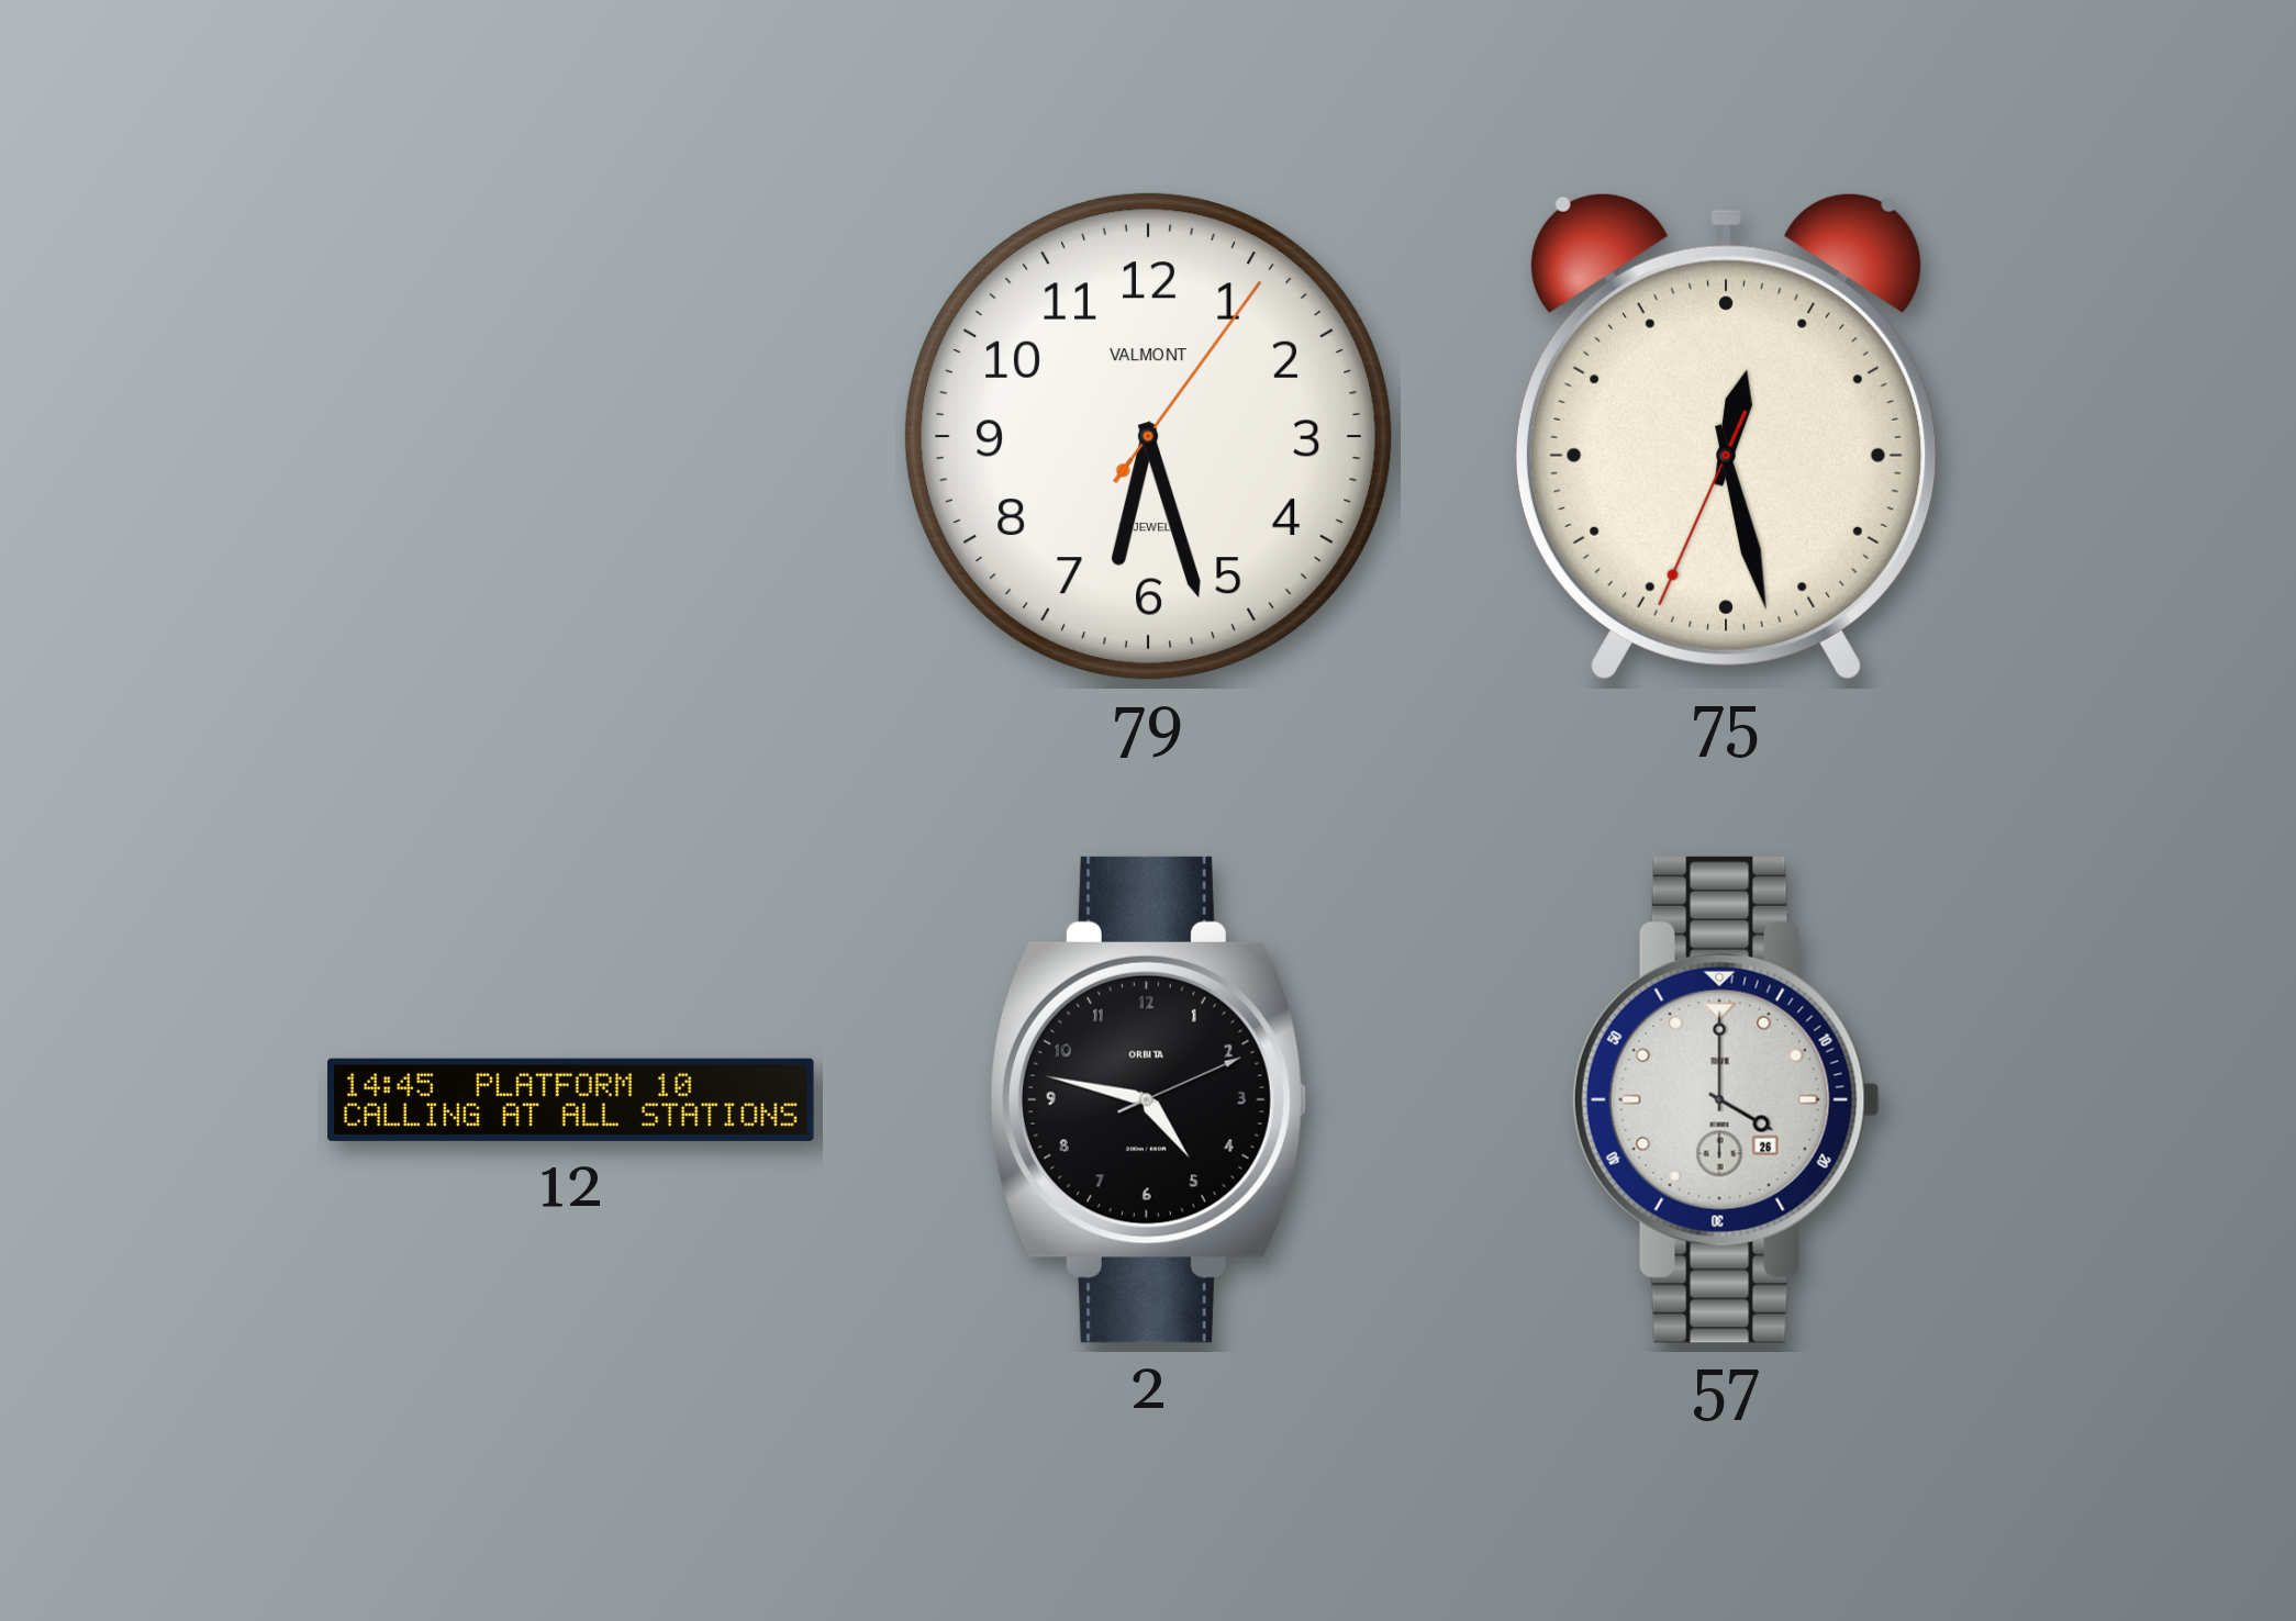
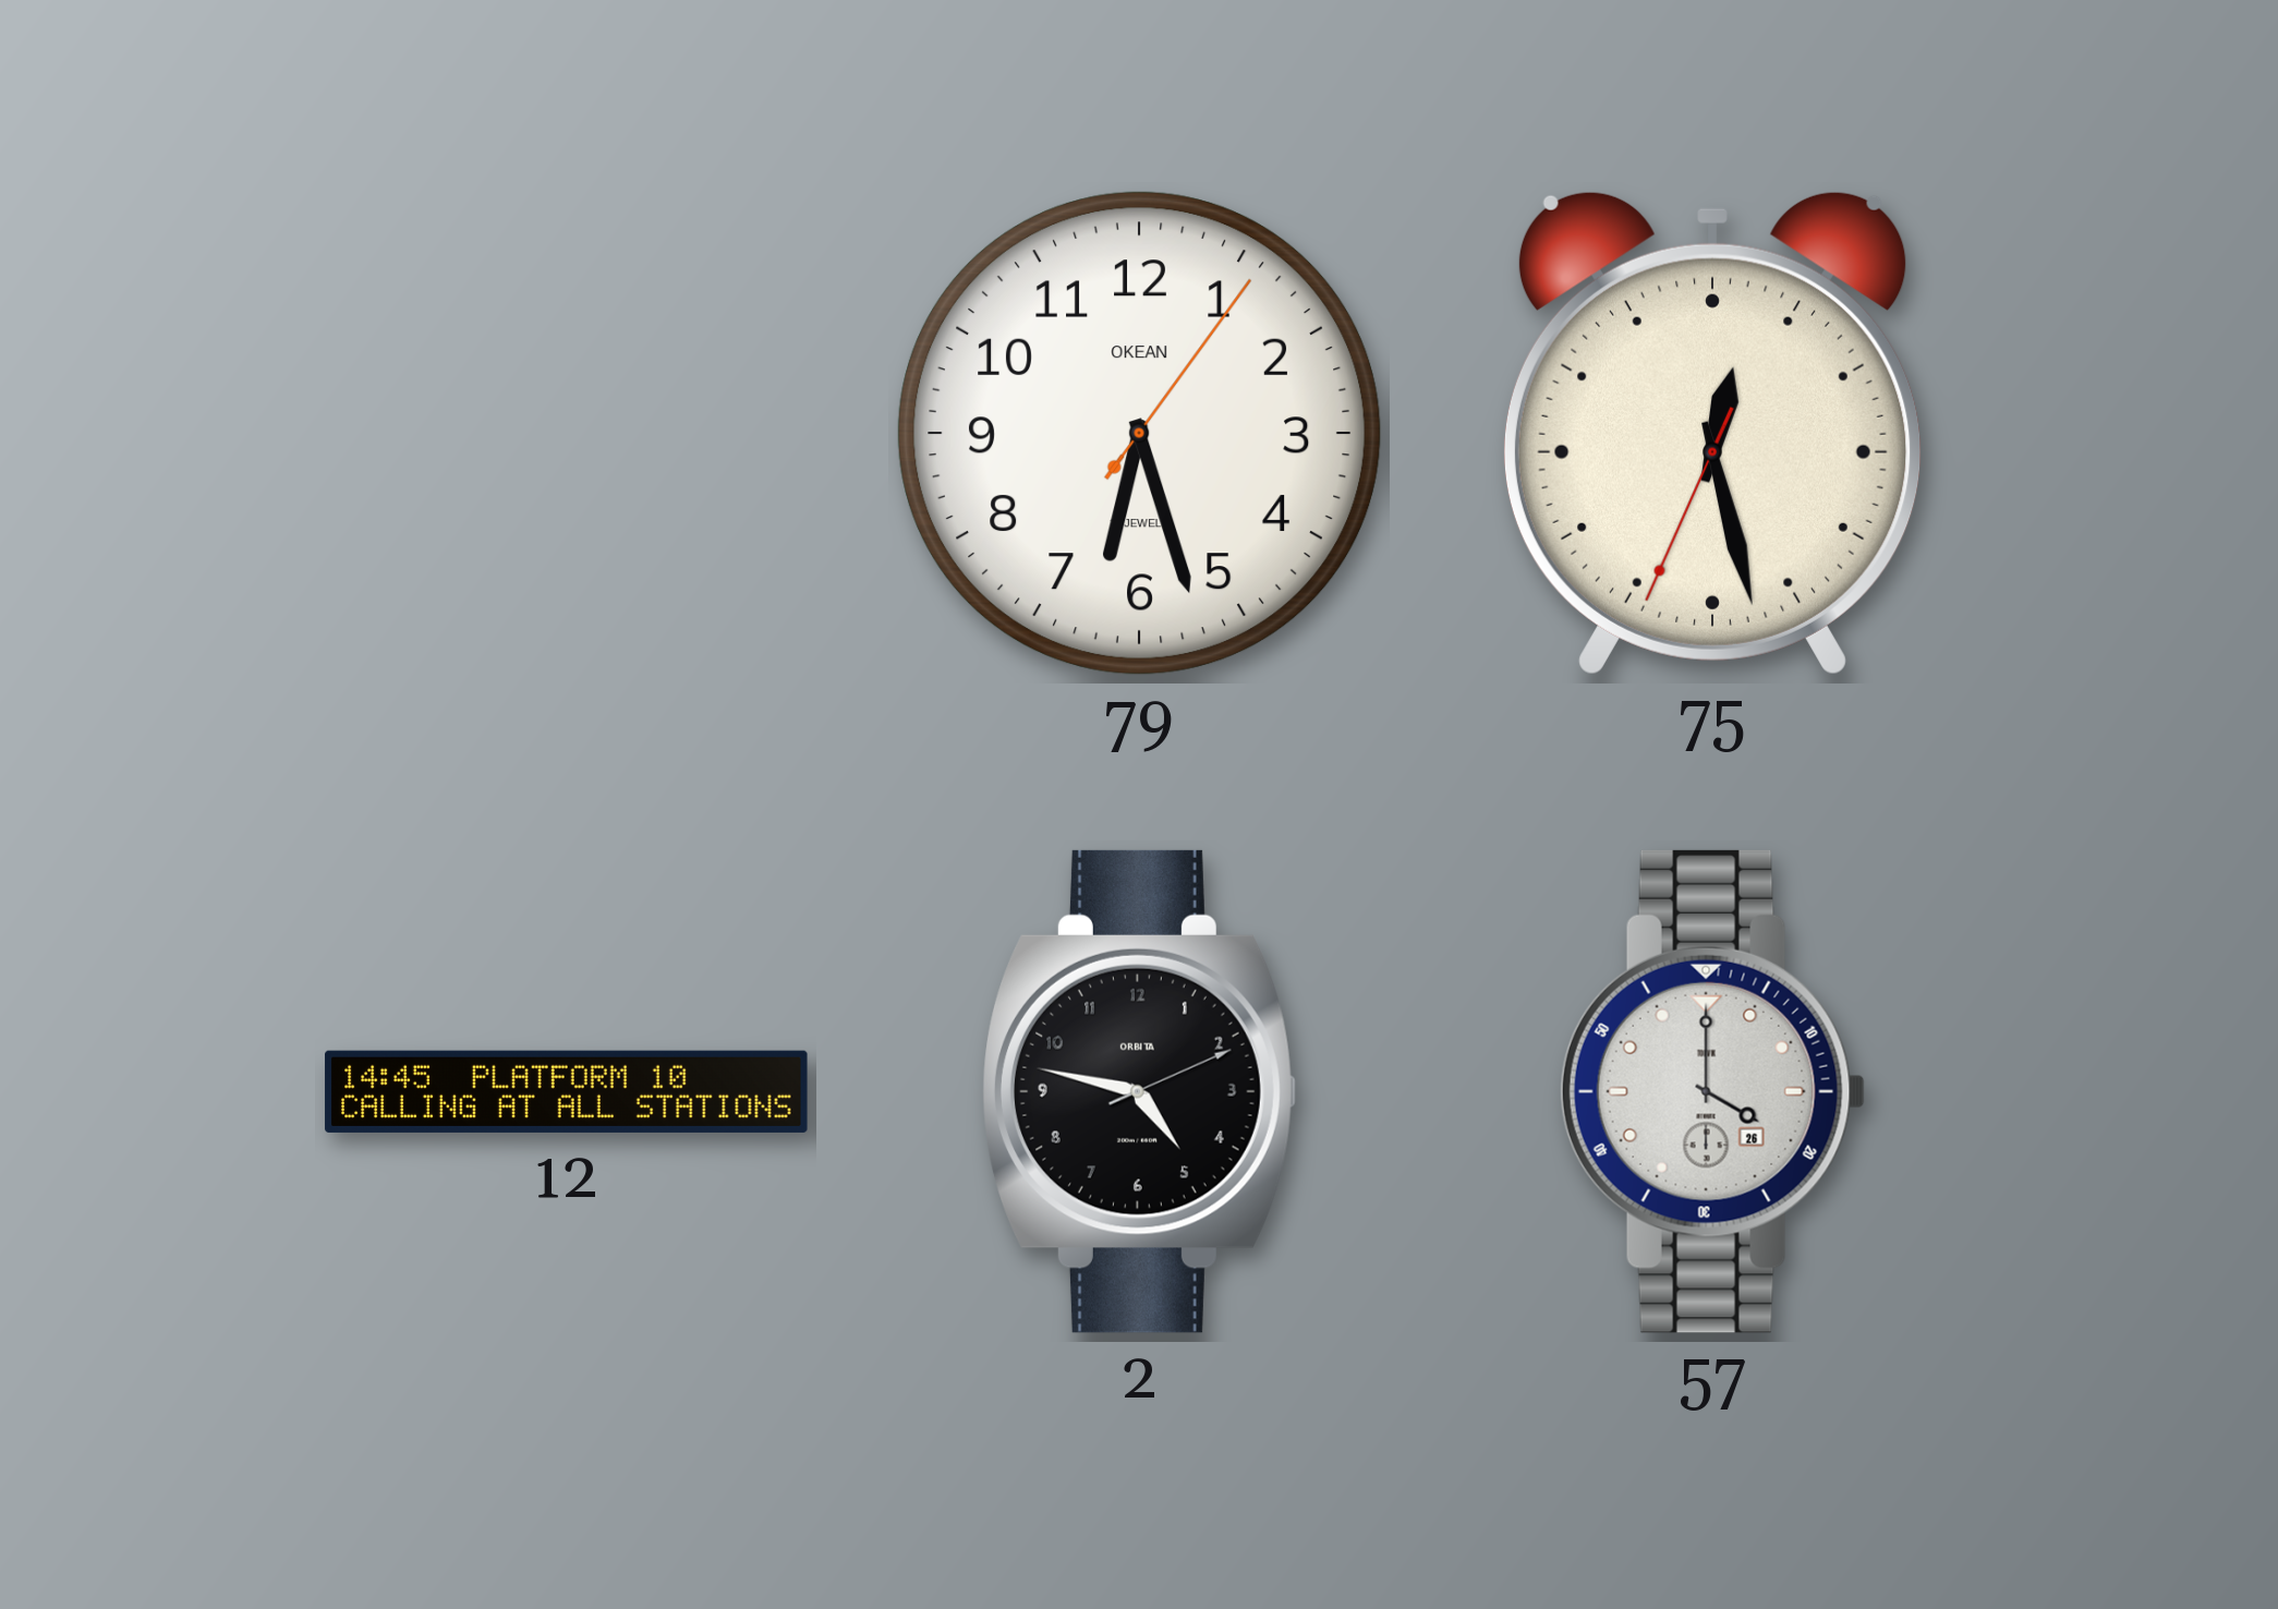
79 brand: VALMONT -> OKEAN (1140, 434)
